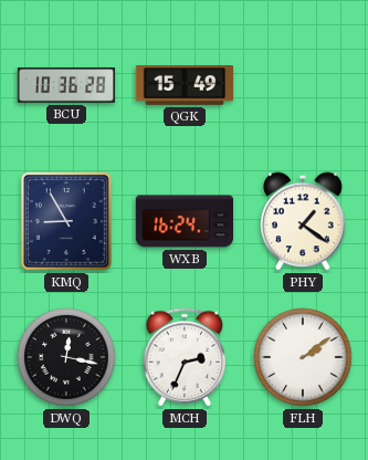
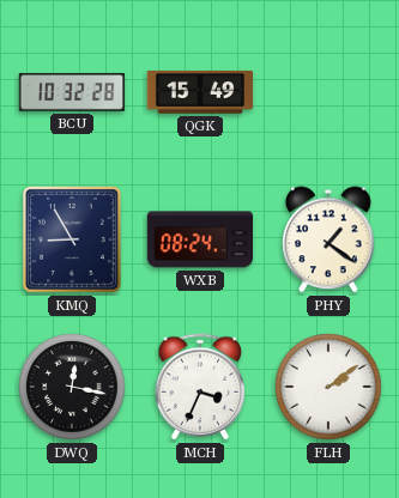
BCU: 10:36 -> 10:32 (72, 93)
WXB: 16:24 -> 08:24 (200, 239)
MCH: 2:34 -> 3:34 (199, 387)
